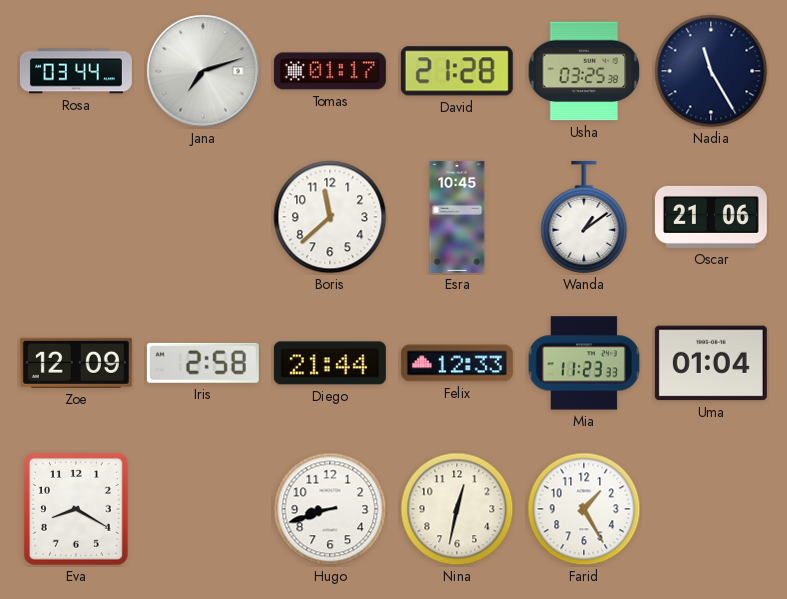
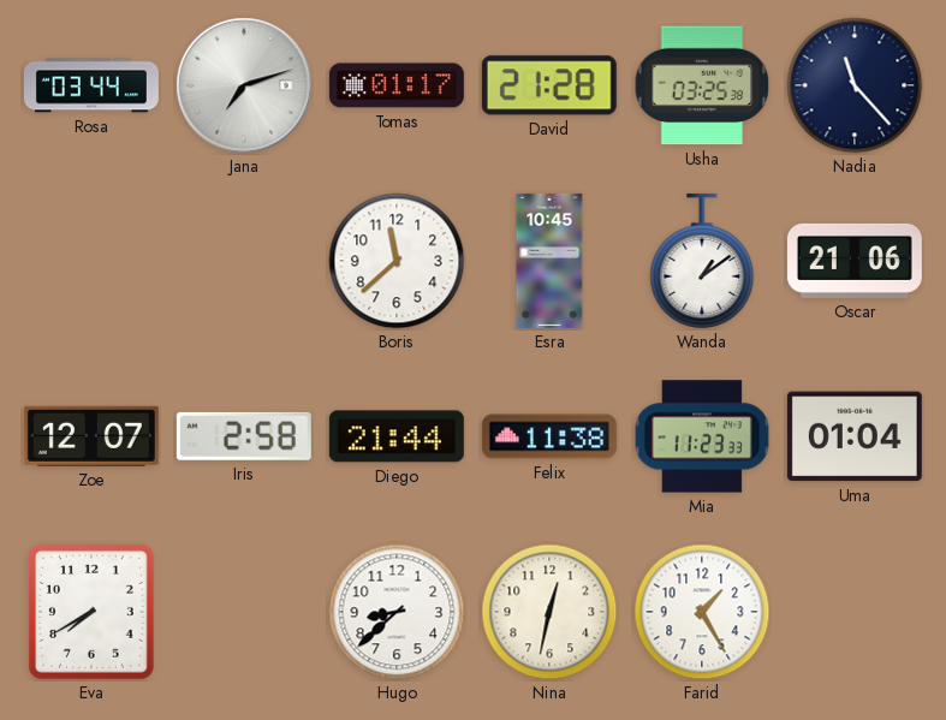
Nadia: 11:25 -> 11:23 (855, 85)
Zoe: 12:09 -> 12:07 (91, 436)
Felix: 12:33 -> 11:38 (549, 436)
Eva: 8:20 -> 7:40 (91, 612)
Hugo: 8:42 -> 8:38 (397, 612)
